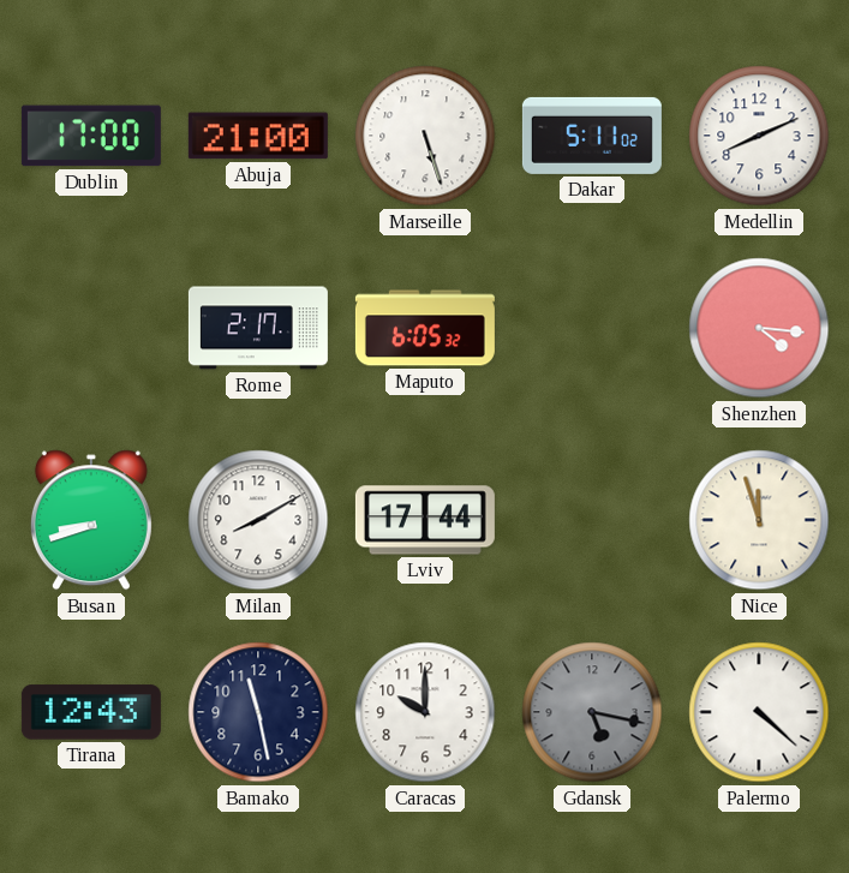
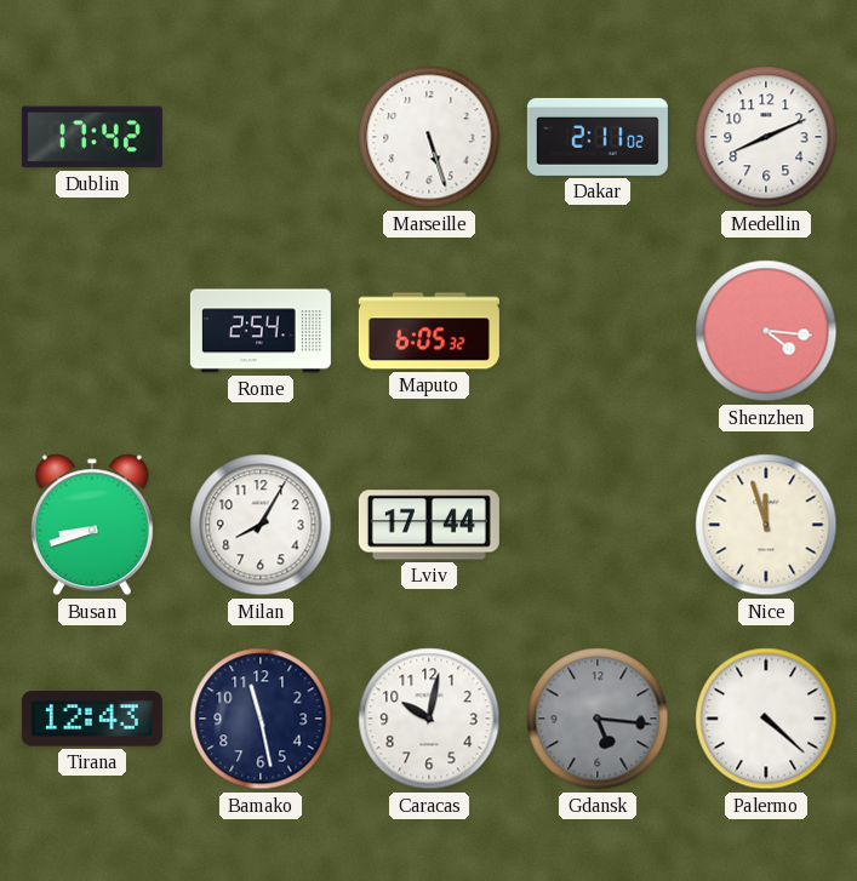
Dublin: 17:00 -> 17:42 (92, 137)
Abuja: 21:00 -> none (258, 136)
Dakar: 5:11 -> 2:11 (598, 137)
Rome: 2:17 -> 2:54 (261, 331)
Milan: 8:10 -> 8:05 (261, 525)
Caracas: 10:00 -> 10:02 (429, 719)
Gdansk: 5:17 -> 5:16 (598, 719)
